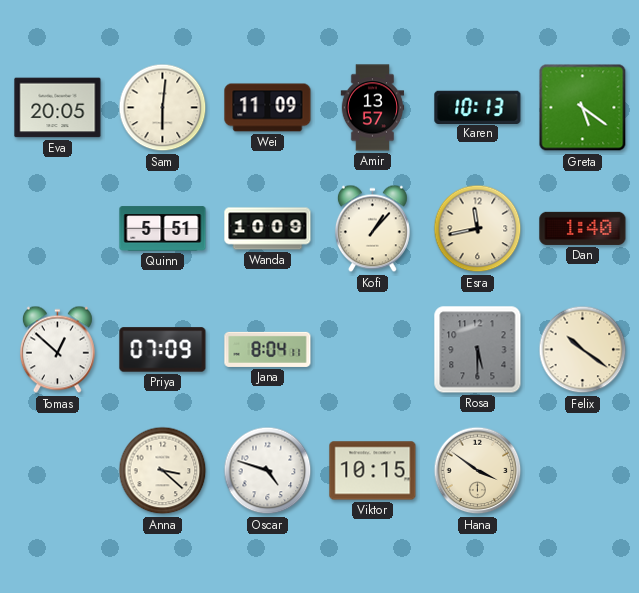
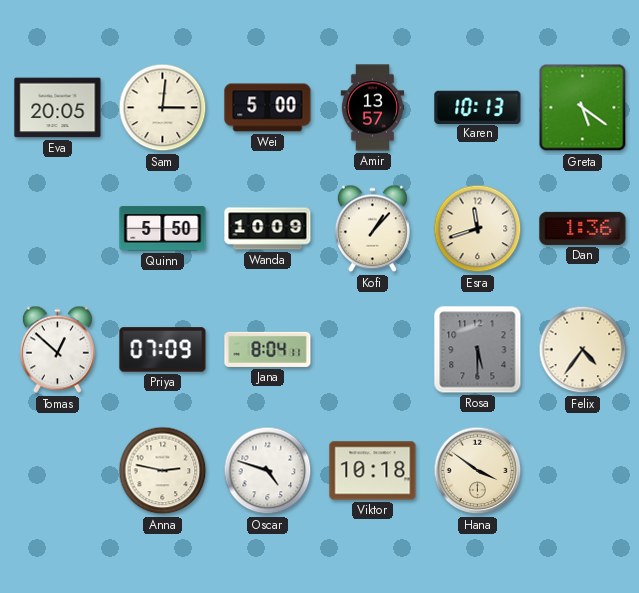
Sam: 6:01 -> 3:01 (163, 108)
Wei: 11:09 -> 5:00 (268, 108)
Quinn: 5:51 -> 5:50 (163, 229)
Esra: 11:43 -> 11:42 (478, 229)
Dan: 1:40 -> 1:36 (583, 228)
Felix: 10:21 -> 4:36 (583, 350)
Anna: 3:22 -> 2:47 (163, 471)
Viktor: 10:15 -> 10:18 (373, 471)
